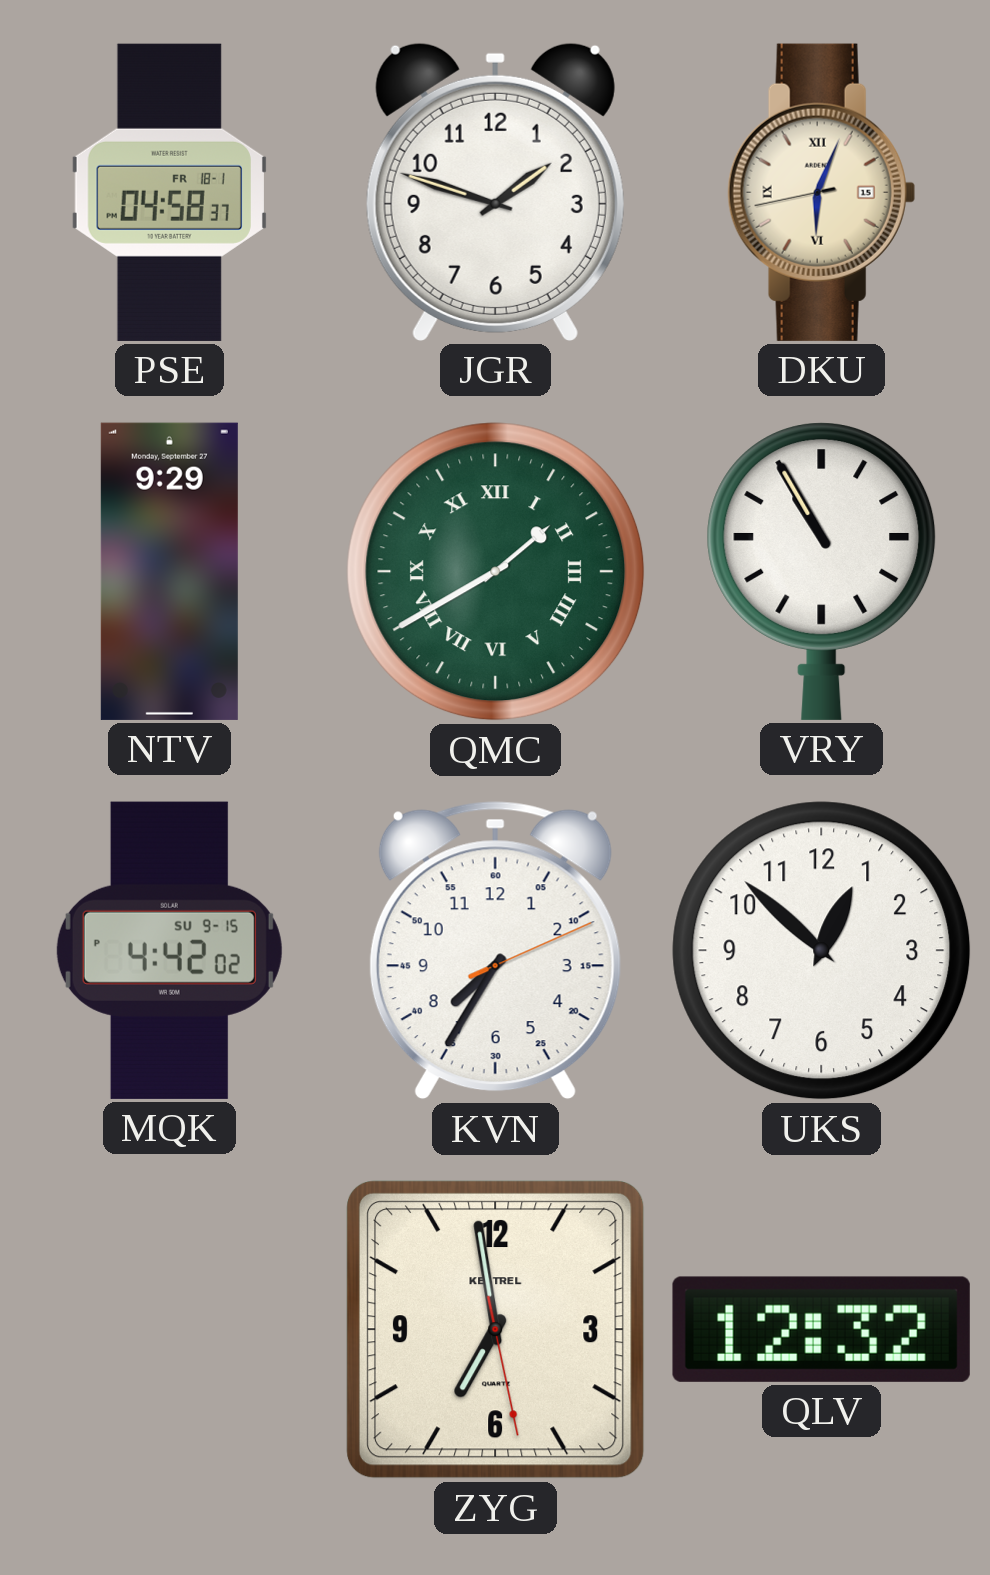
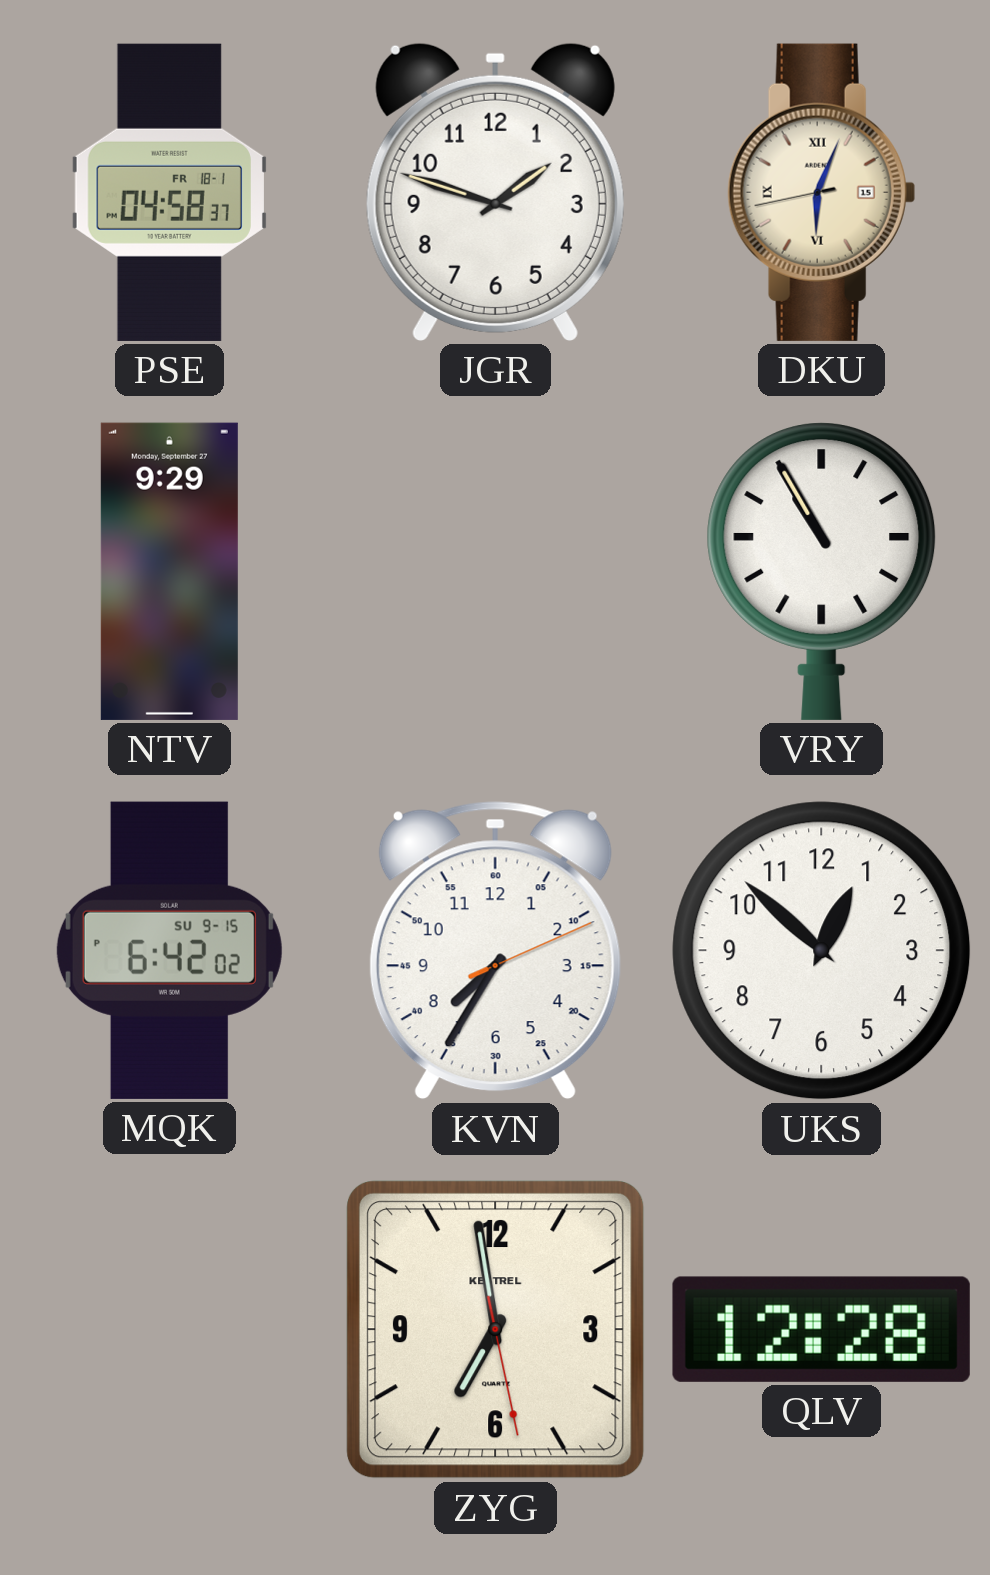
QMC: 1:40 -> none (496, 572)
MQK: 4:42 -> 6:42 (169, 950)
QLV: 12:32 -> 12:28 (821, 1329)
